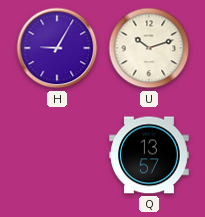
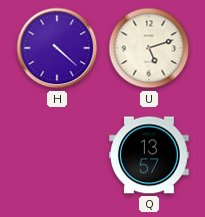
H: 9:05 -> 4:22 (57, 48)
U: 10:12 -> 5:12 (149, 48)
